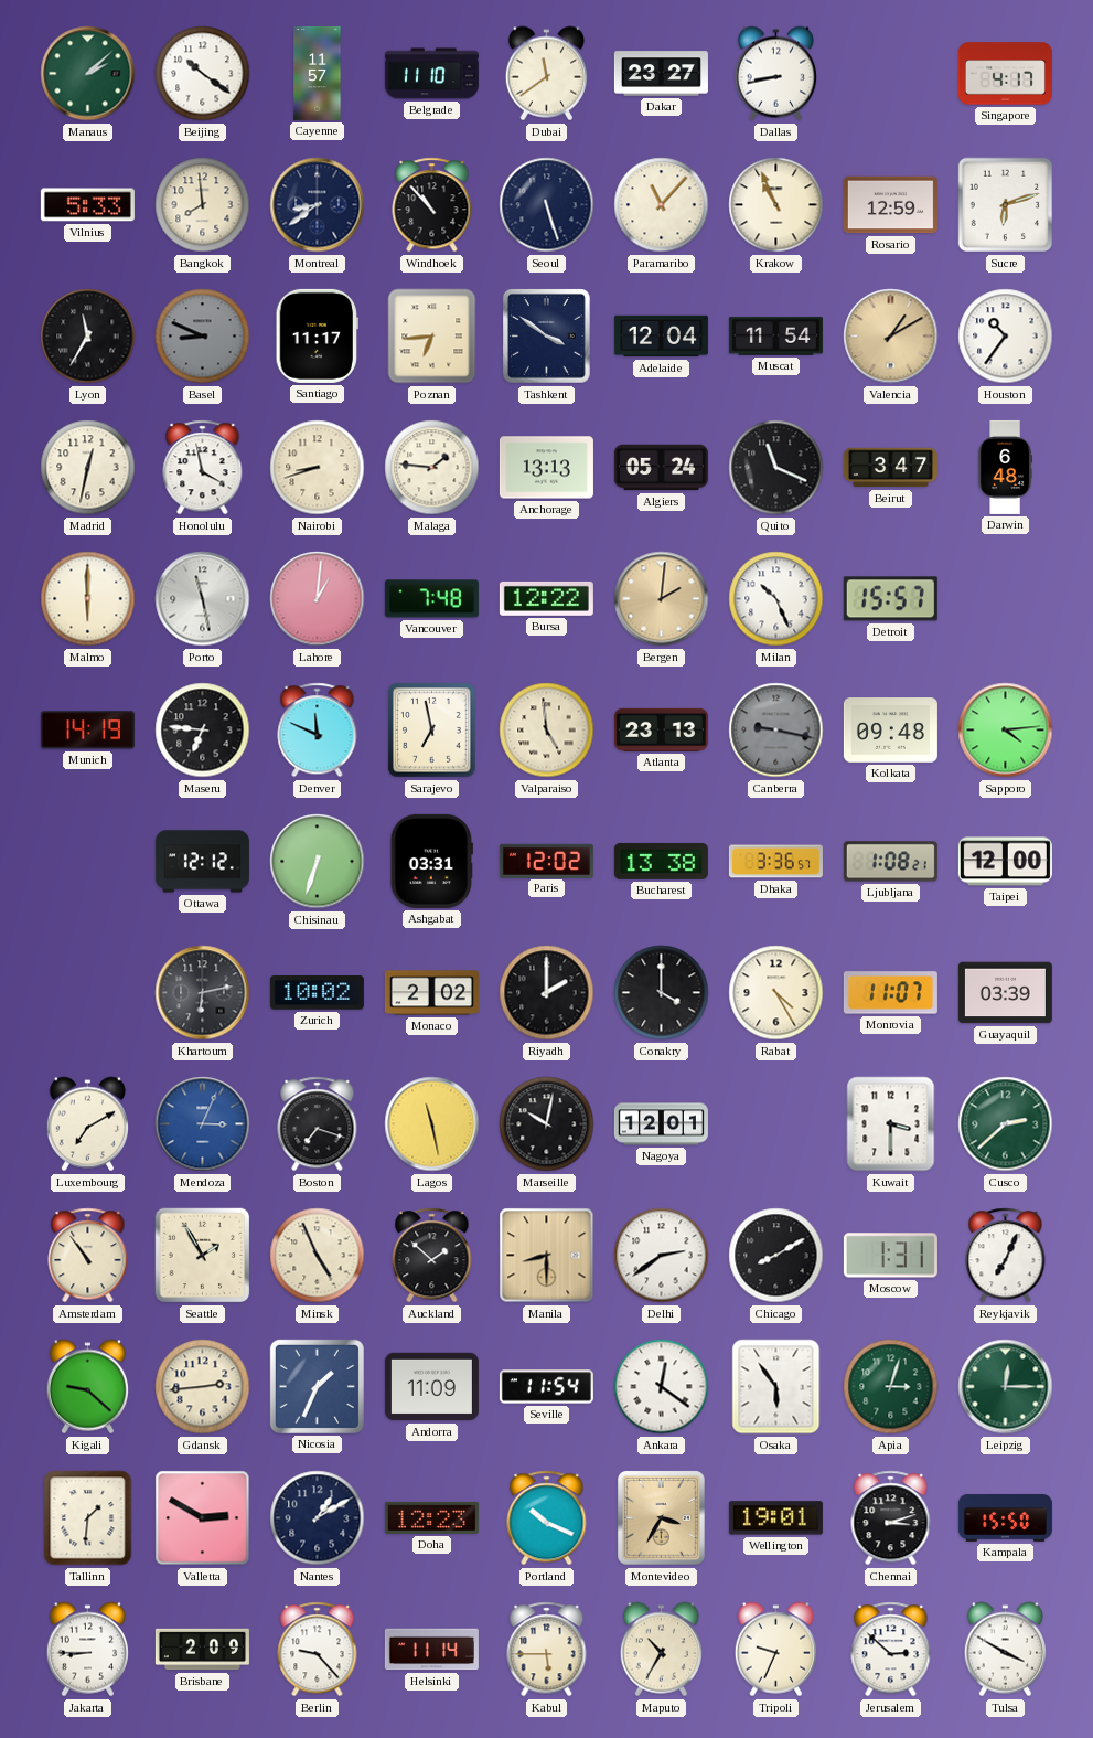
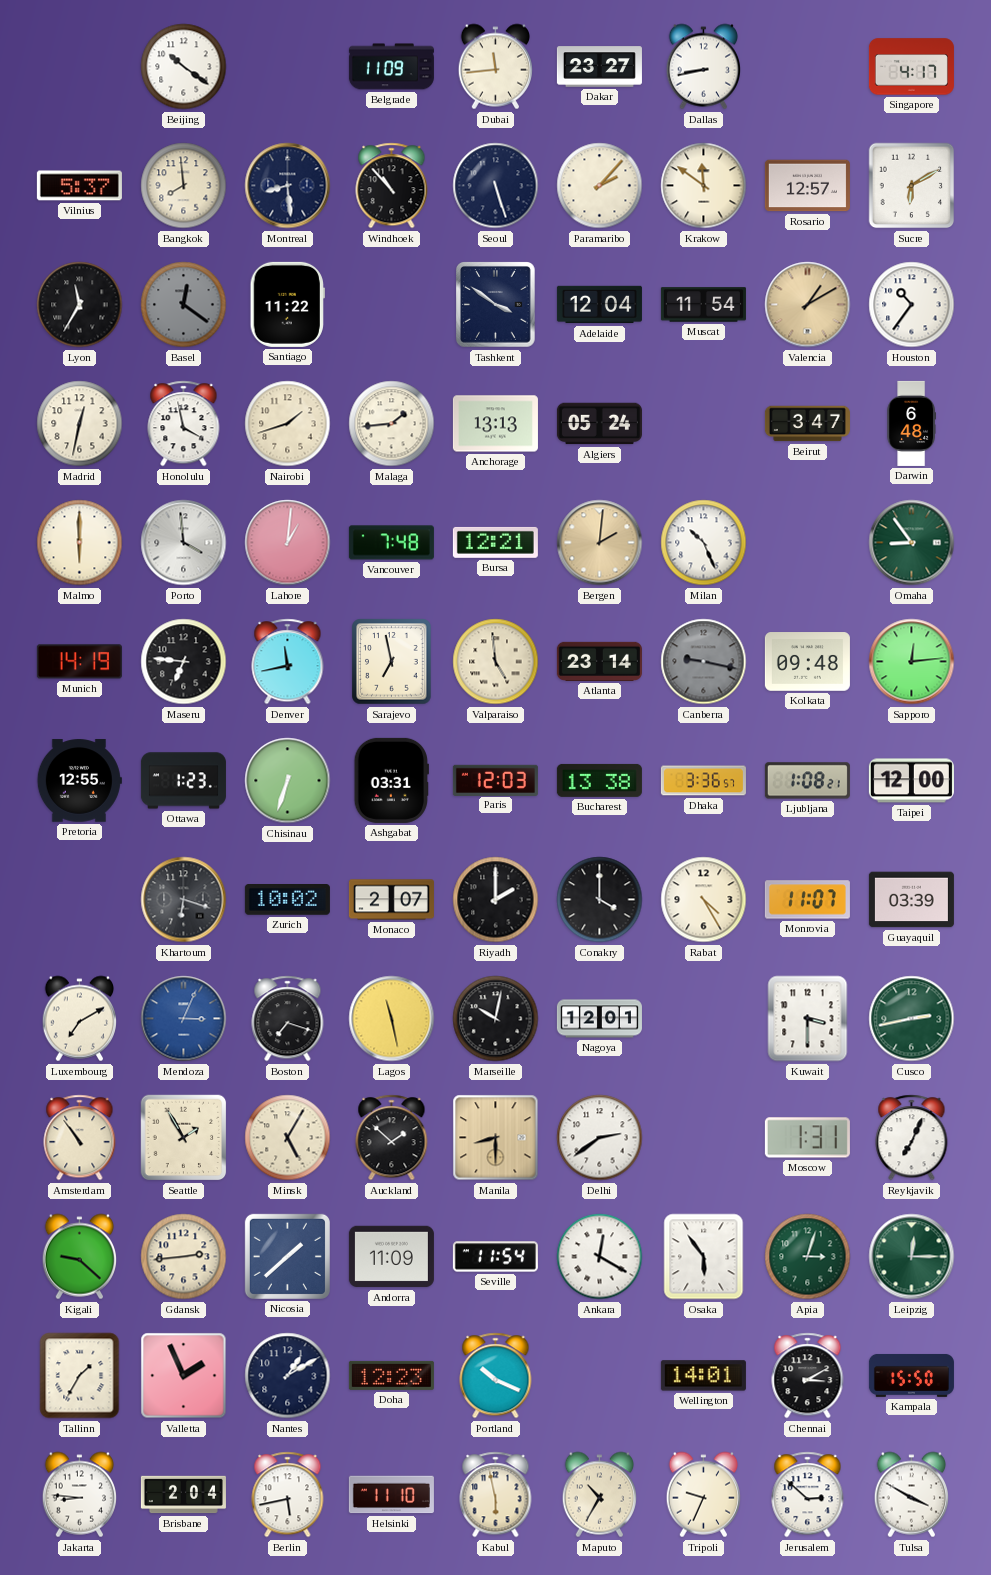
Manaus: 2:08 -> none (88, 74)
Cayenne: 11:57 -> none (318, 73)
Belgrade: 11:10 -> 11:09 (391, 67)
Dubai: 11:39 -> 11:44 (495, 67)
Vilnius: 5:33 -> 5:37 (79, 186)
Montreal: 8:39 -> 8:29 (288, 186)
Paramaribo: 11:07 -> 2:07 (600, 186)
Krakow: 10:56 -> 11:51 (704, 186)
Rosario: 12:59 -> 12:57 (807, 186)
Sucre: 6:12 -> 6:10 (912, 186)
Basel: 8:49 -> 12:21 (184, 305)
Santiago: 11:17 -> 11:22 (287, 304)
Poznan: 6:44 -> none (432, 337)
Nairobi: 8:42 -> 1:42 (288, 424)
Malaga: 1:46 -> 1:44 (392, 424)
Quito: 11:19 -> none (776, 468)
Porto: 11:28 -> 3:59 (184, 543)
Bursa: 12:22 -> 12:21 (495, 542)
Detroit: 15:57 -> none (890, 599)
Omaha: none -> 8:54 (912, 543)
Denver: 11:49 -> 11:43 (288, 662)
Atlanta: 23:13 -> 23:14 (599, 661)
Sapporo: 4:14 -> 12:14 (912, 662)
Pretoria: none -> 12:55 (79, 781)
Ottawa: 12:12 -> 1:23 (183, 781)
Paris: 12:02 -> 12:03 (495, 780)
Khartoum: 6:13 -> 6:18 (184, 900)
Monaco: 2:02 -> 2:07 (391, 900)
Cusco: 2:38 -> 2:43 (912, 1019)
Minsk: 4:56 -> 5:05 (288, 1138)
Chicago: 8:10 -> none (776, 1256)
Nicosia: 1:34 -> 1:38 (287, 1256)
Ankara: 12:21 -> 12:20 (600, 1257)
Tallinn: 1:31 -> 1:35 (80, 1376)
Valletta: 2:50 -> 1:56 (184, 1376)
Montevideo: 3:35 -> none (662, 1518)
Wellington: 19:01 -> 14:01 (703, 1376)
Chennai: 3:12 -> 3:10 (808, 1376)
Jakarta: 8:45 -> 8:46 (79, 1495)
Brisbane: 2:09 -> 2:04 (183, 1495)
Berlin: 9:23 -> 5:43 (288, 1495)
Helsinki: 11:14 -> 11:10 (391, 1495)
Kabul: 5:45 -> 5:58 (496, 1495)
